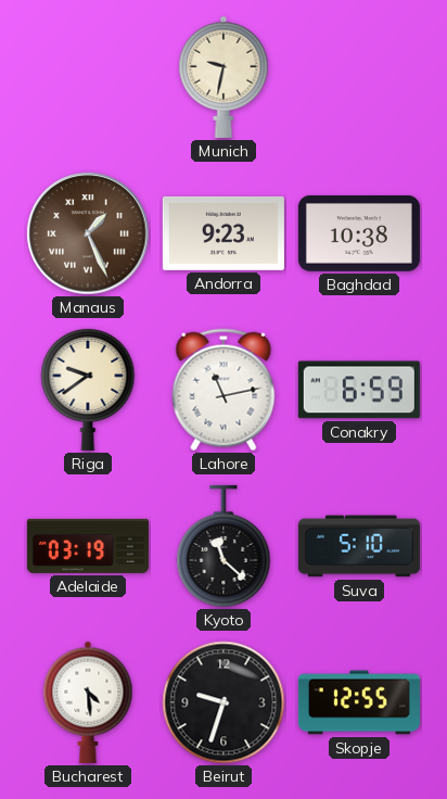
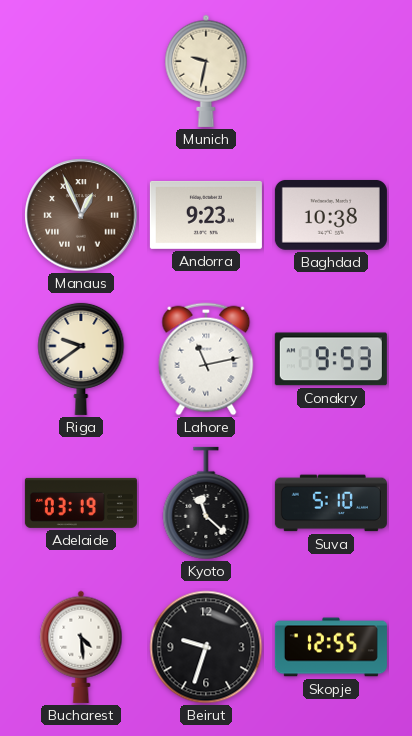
Manaus: 1:26 -> 12:56 (81, 215)
Conakry: 6:59 -> 9:53 (331, 359)
